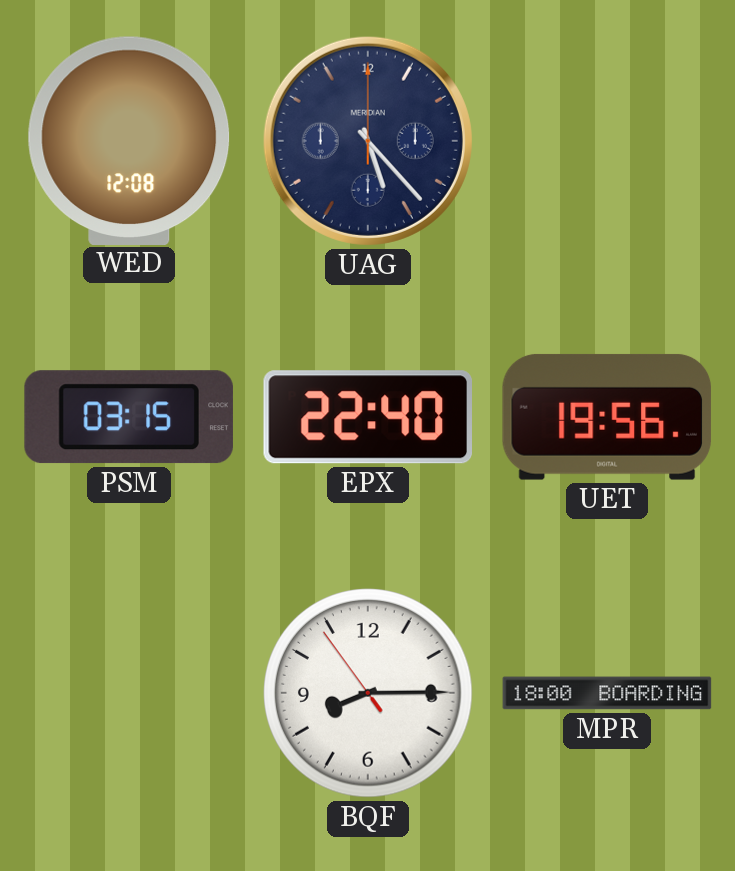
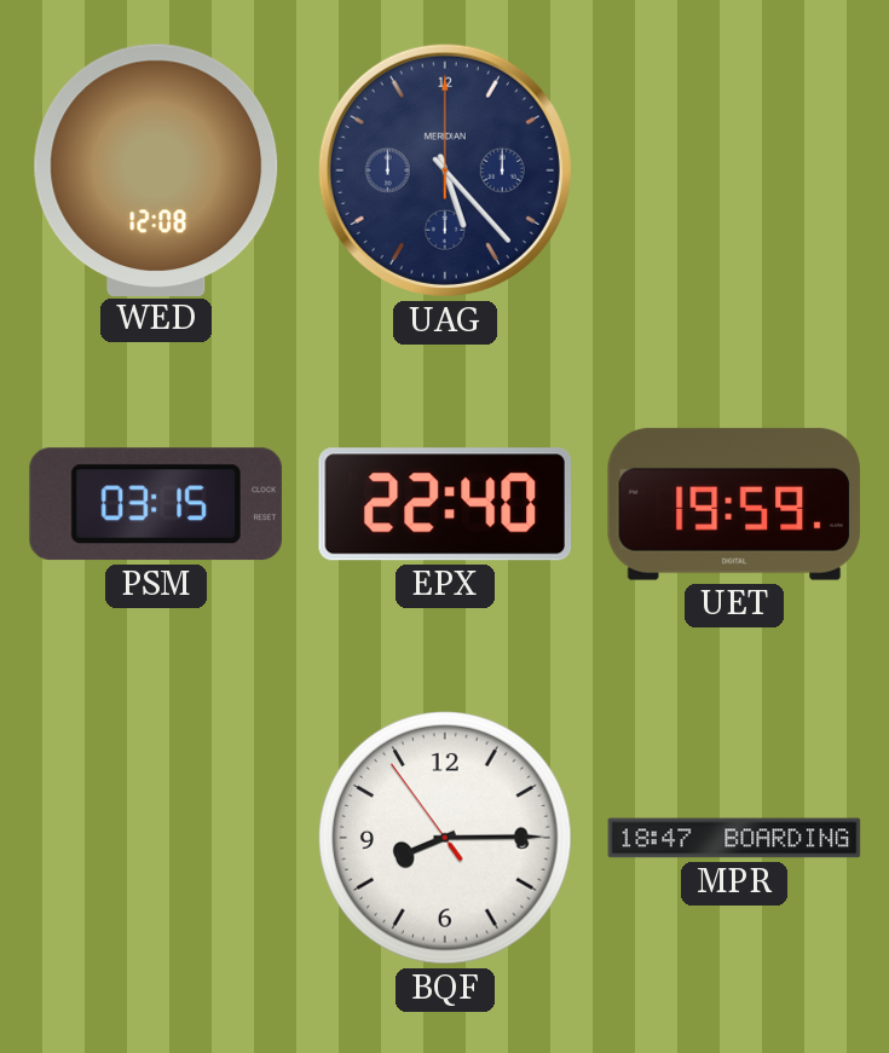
UET: 19:56 -> 19:59 (733, 504)
MPR: 18:00 -> 18:47 (734, 838)
